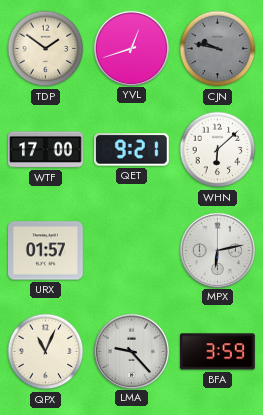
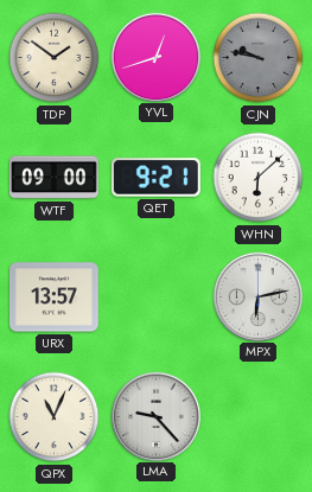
WTF: 17:00 -> 09:00 (55, 178)
URX: 01:57 -> 13:57 (55, 298)
BFA: 3:59 -> none (218, 352)
